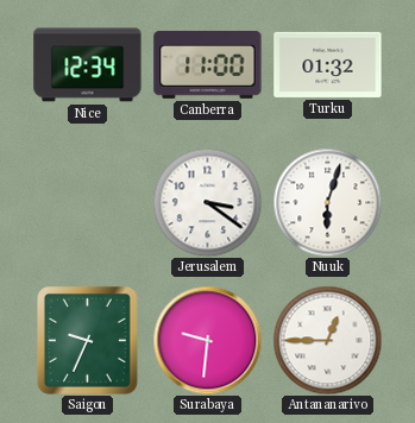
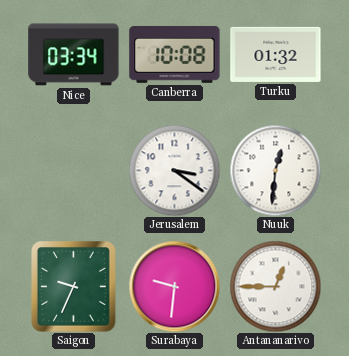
Nice: 12:34 -> 03:34 (74, 55)
Canberra: 11:00 -> 10:08 (175, 54)
Nuuk: 6:03 -> 12:31 (275, 170)
